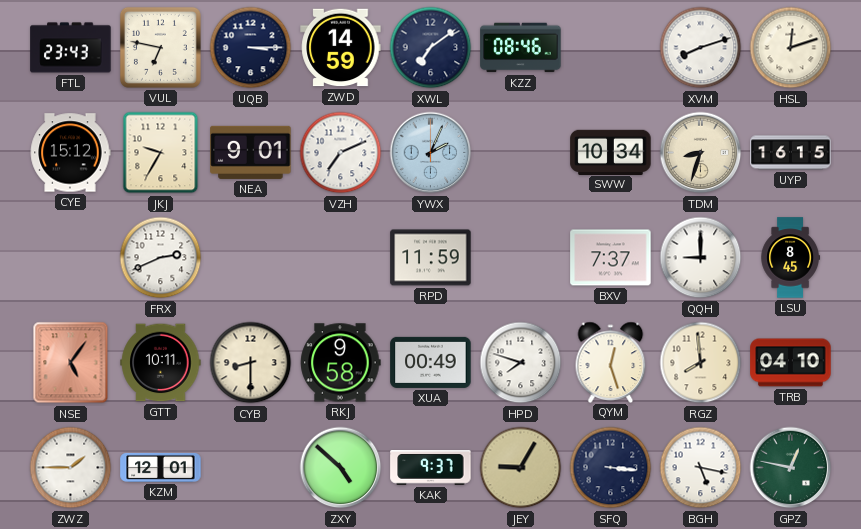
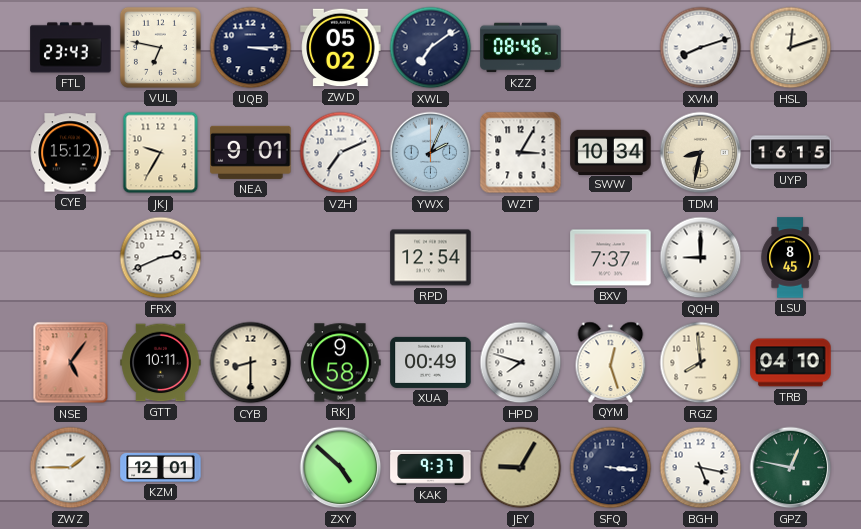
ZWD: 14:59 -> 05:02 (341, 48)
WZT: none -> 3:05 (521, 153)
TDM: 8:33 -> 8:32 (701, 153)
RPD: 11:59 -> 12:54 (431, 258)
